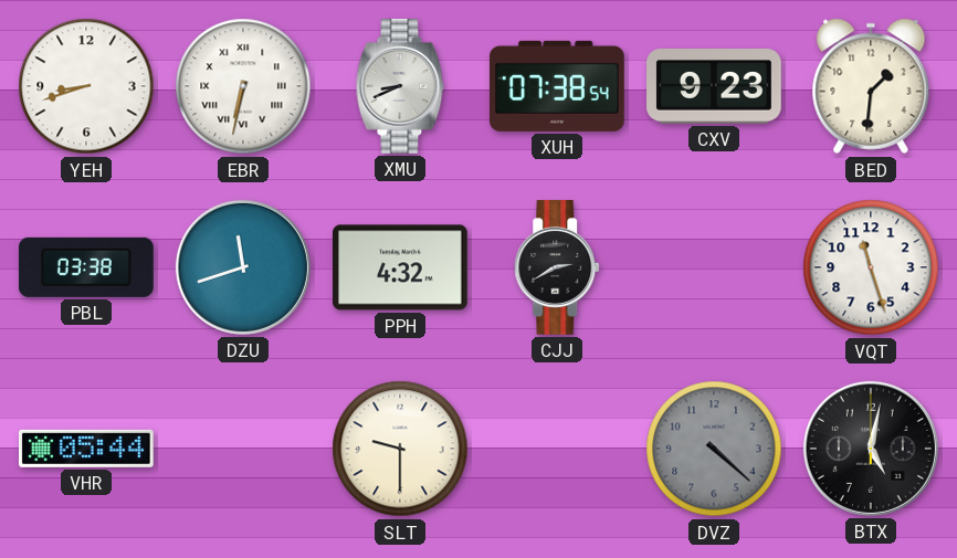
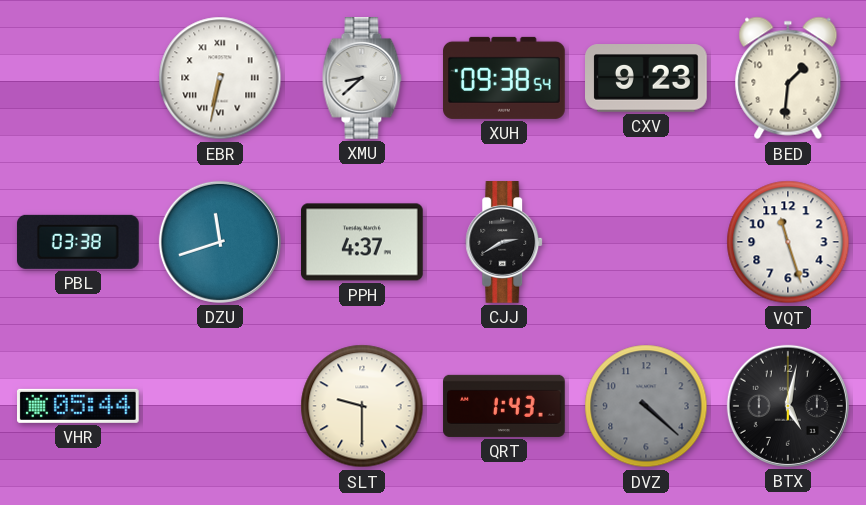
YEH: 8:42 -> none (86, 86)
XMU: 8:41 -> 8:38 (362, 78)
XUH: 07:38 -> 09:38 (505, 78)
PPH: 4:32 -> 4:37 (363, 242)
QRT: none -> 1:43 (504, 406)
